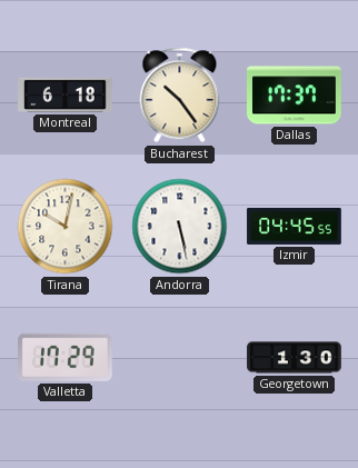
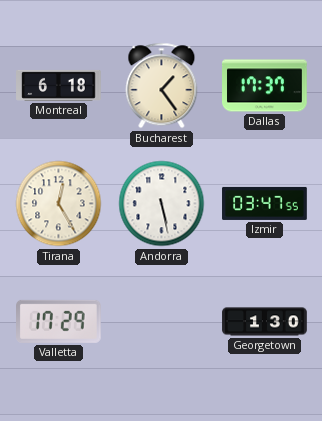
Bucharest: 10:24 -> 1:24 (162, 86)
Tirana: 10:02 -> 12:25 (59, 204)
Izmir: 04:45 -> 03:47 (265, 203)
